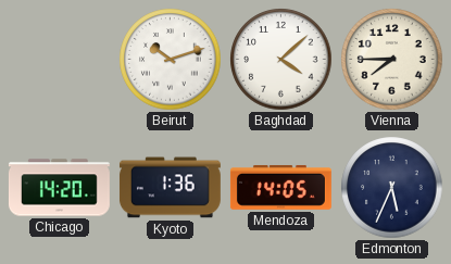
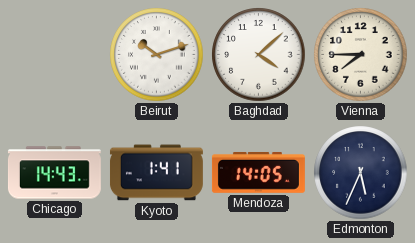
Chicago: 14:20 -> 14:43 (54, 173)
Kyoto: 1:36 -> 1:41 (156, 173)
